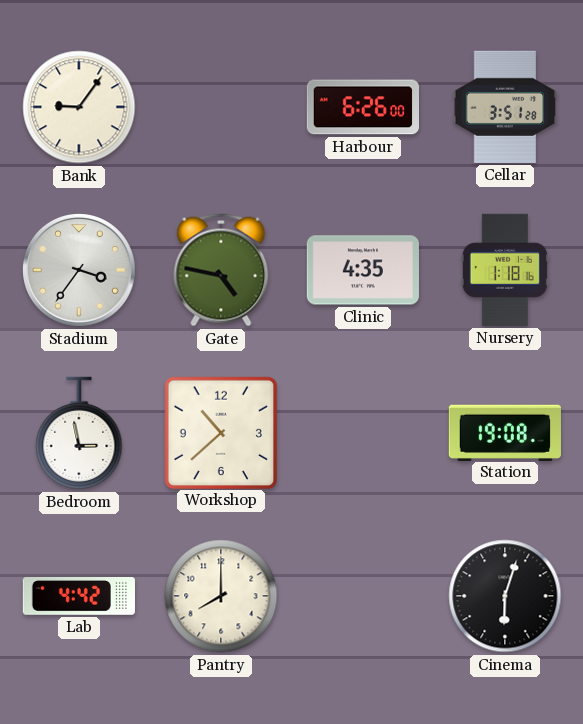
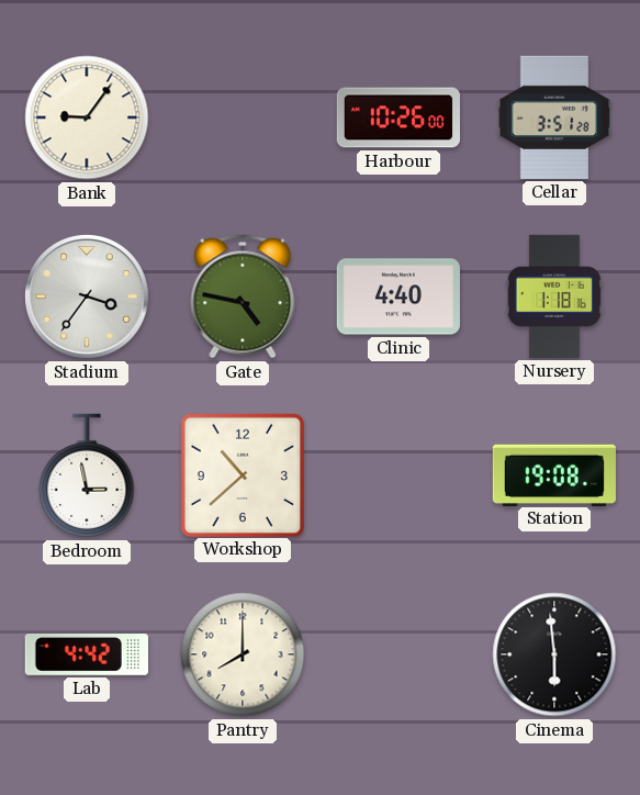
Harbour: 6:26 -> 10:26 (397, 117)
Clinic: 4:35 -> 4:40 (398, 296)
Cinema: 6:03 -> 5:59 (554, 654)
